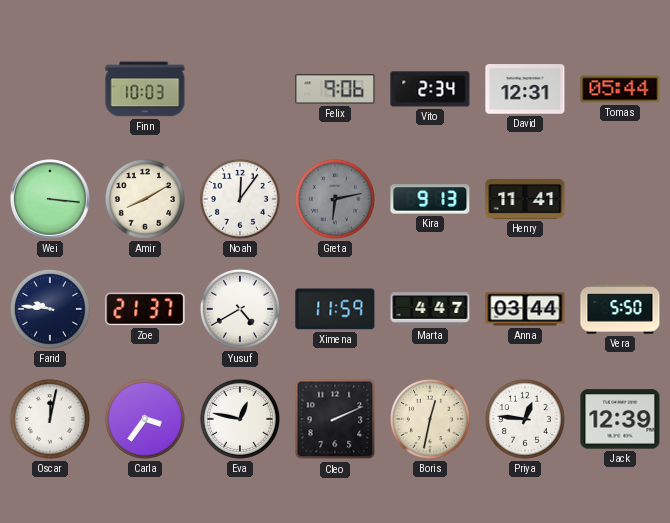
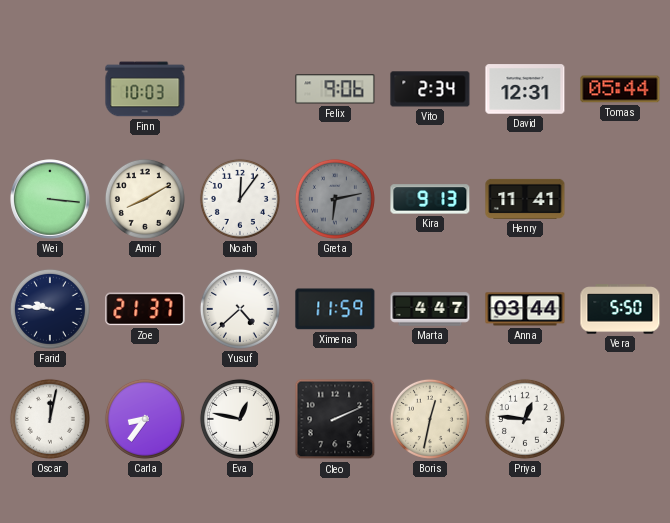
Yusuf: 4:40 -> 4:38 (240, 309)
Carla: 3:36 -> 8:36 (145, 419)
Jack: 12:39 -> none (620, 419)
